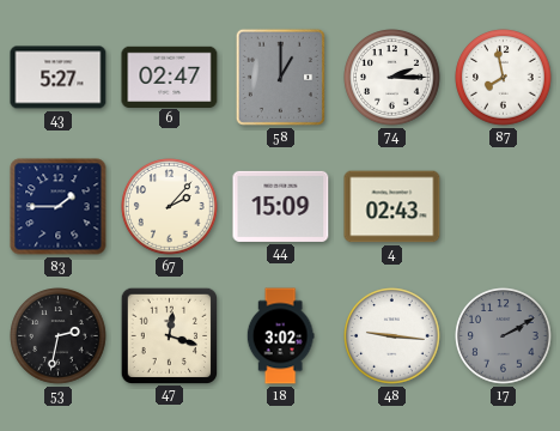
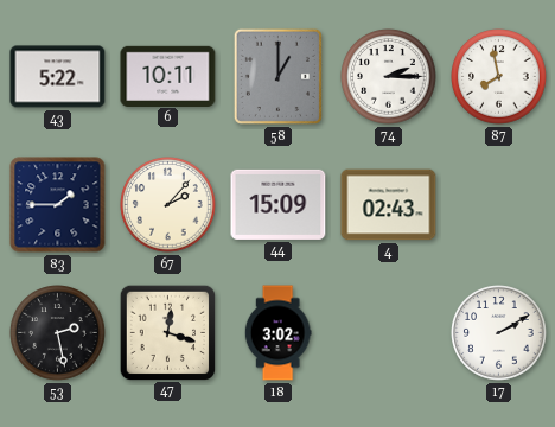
43: 5:27 -> 5:22 (58, 77)
6: 02:47 -> 10:11 (168, 76)
53: 2:32 -> 2:28 (58, 333)
48: 9:16 -> none (392, 336)
17 dial: grey -> white (499, 333)
